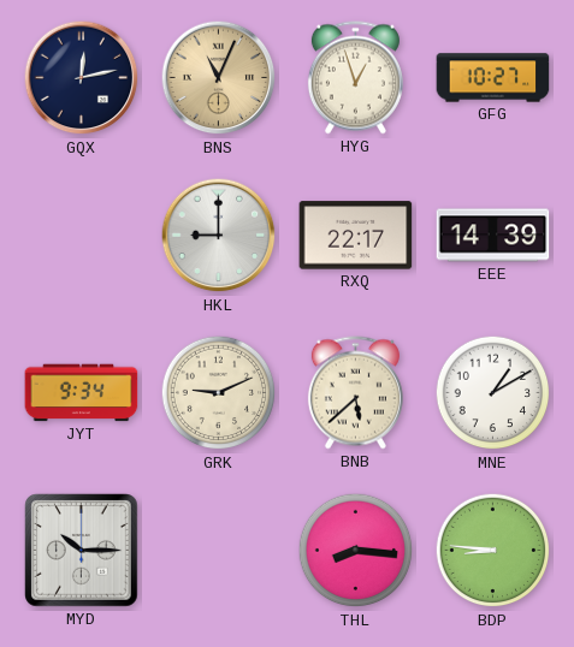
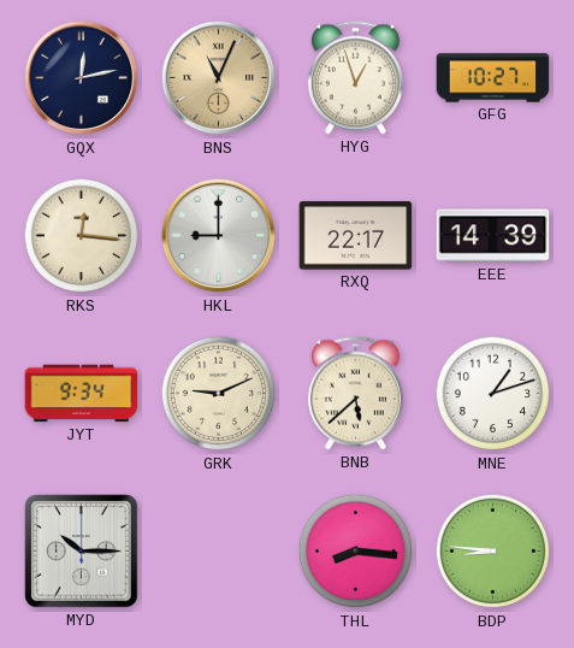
RKS: none -> 12:16 (82, 236)
MNE: 1:10 -> 1:12 (493, 394)
